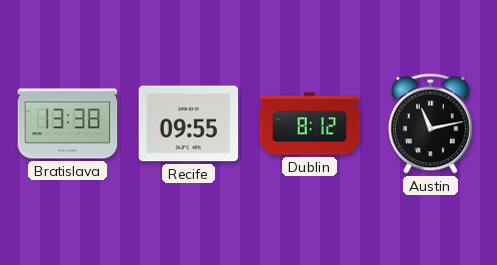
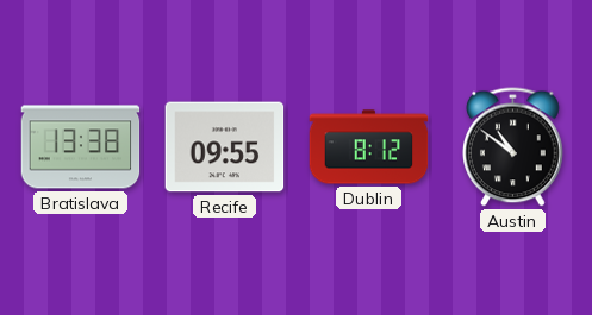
Austin: 11:13 -> 10:51 (513, 147)
